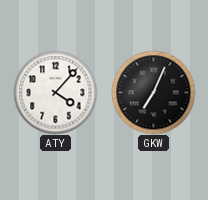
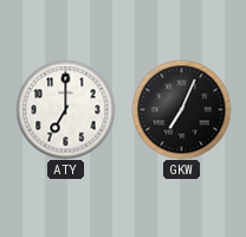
ATY: 4:07 -> 7:00 (65, 109)
